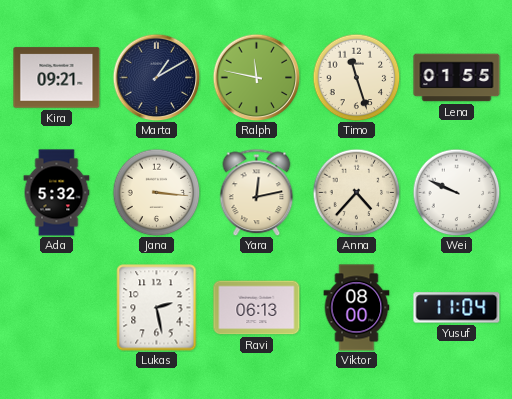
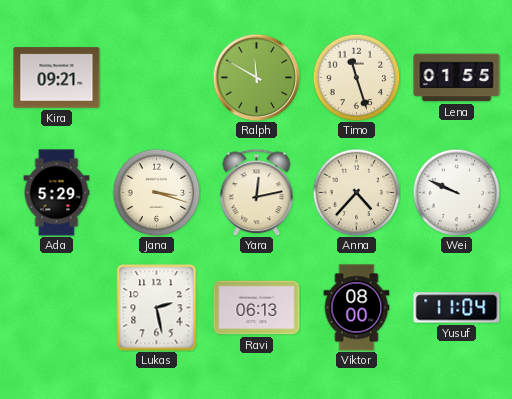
Marta: 1:10 -> none (156, 77)
Ralph: 11:47 -> 11:50 (256, 77)
Ada: 5:32 -> 5:29 (57, 193)
Jana: 3:16 -> 3:18 (156, 192)
